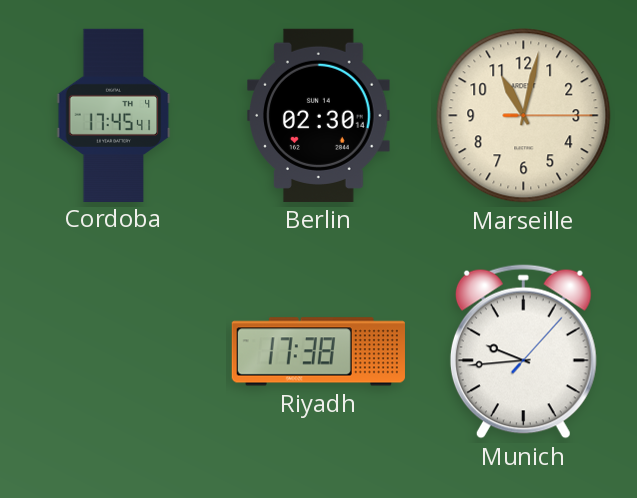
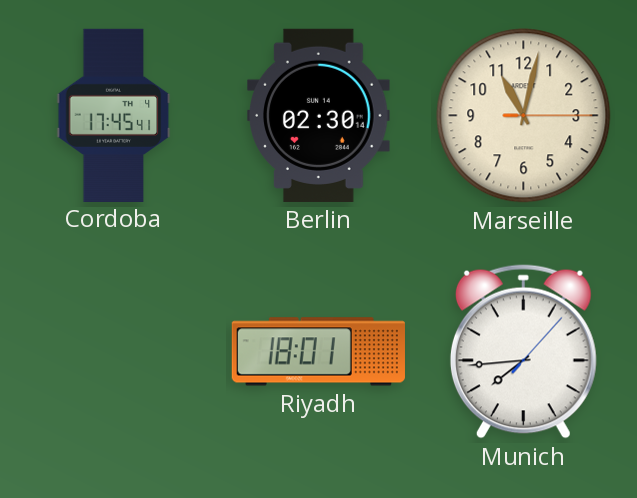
Riyadh: 17:38 -> 18:01 (318, 352)
Munich: 9:44 -> 7:44 (523, 352)
